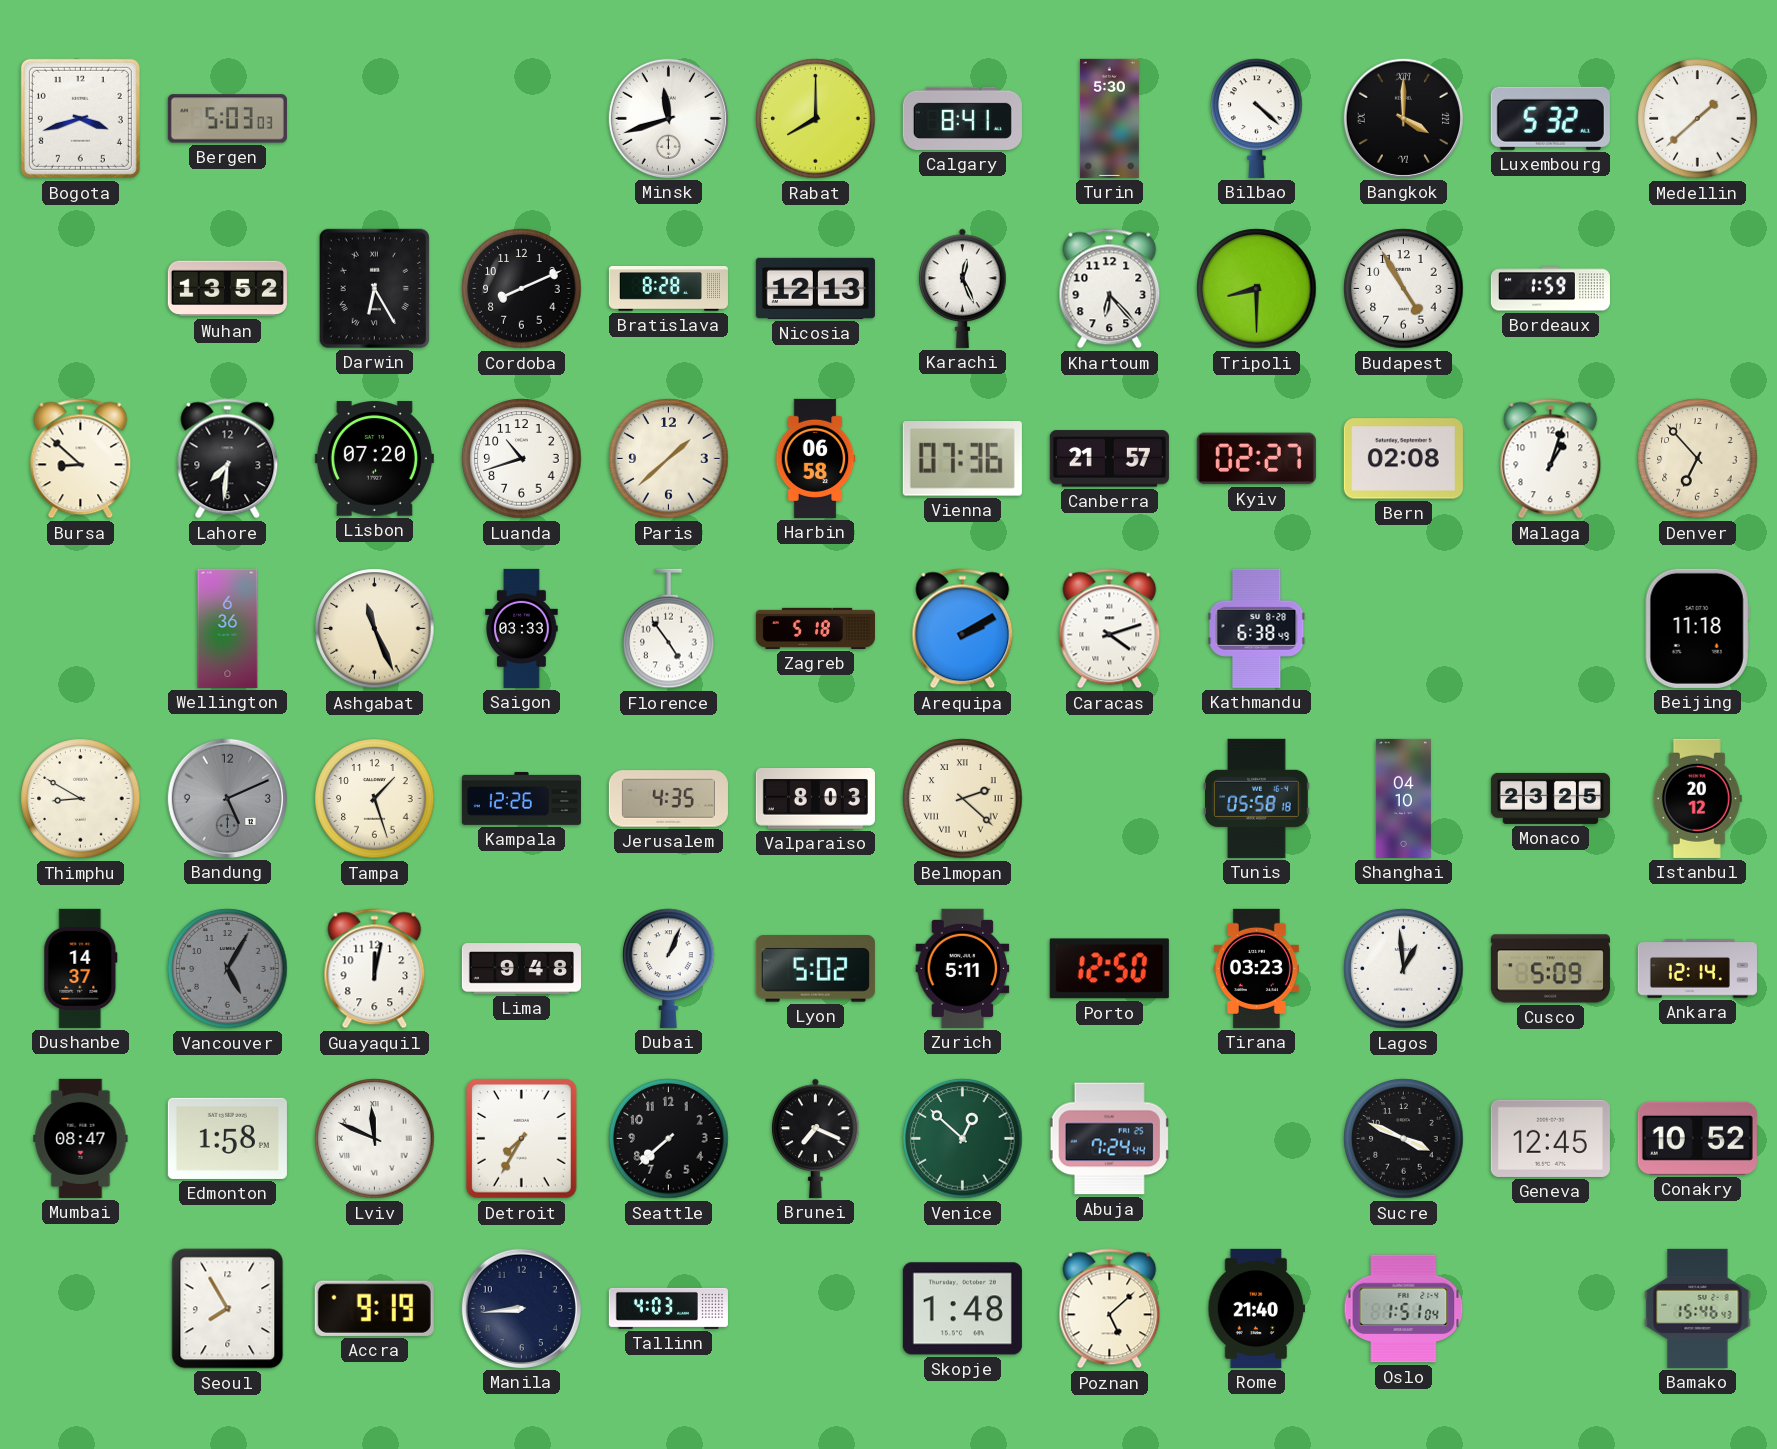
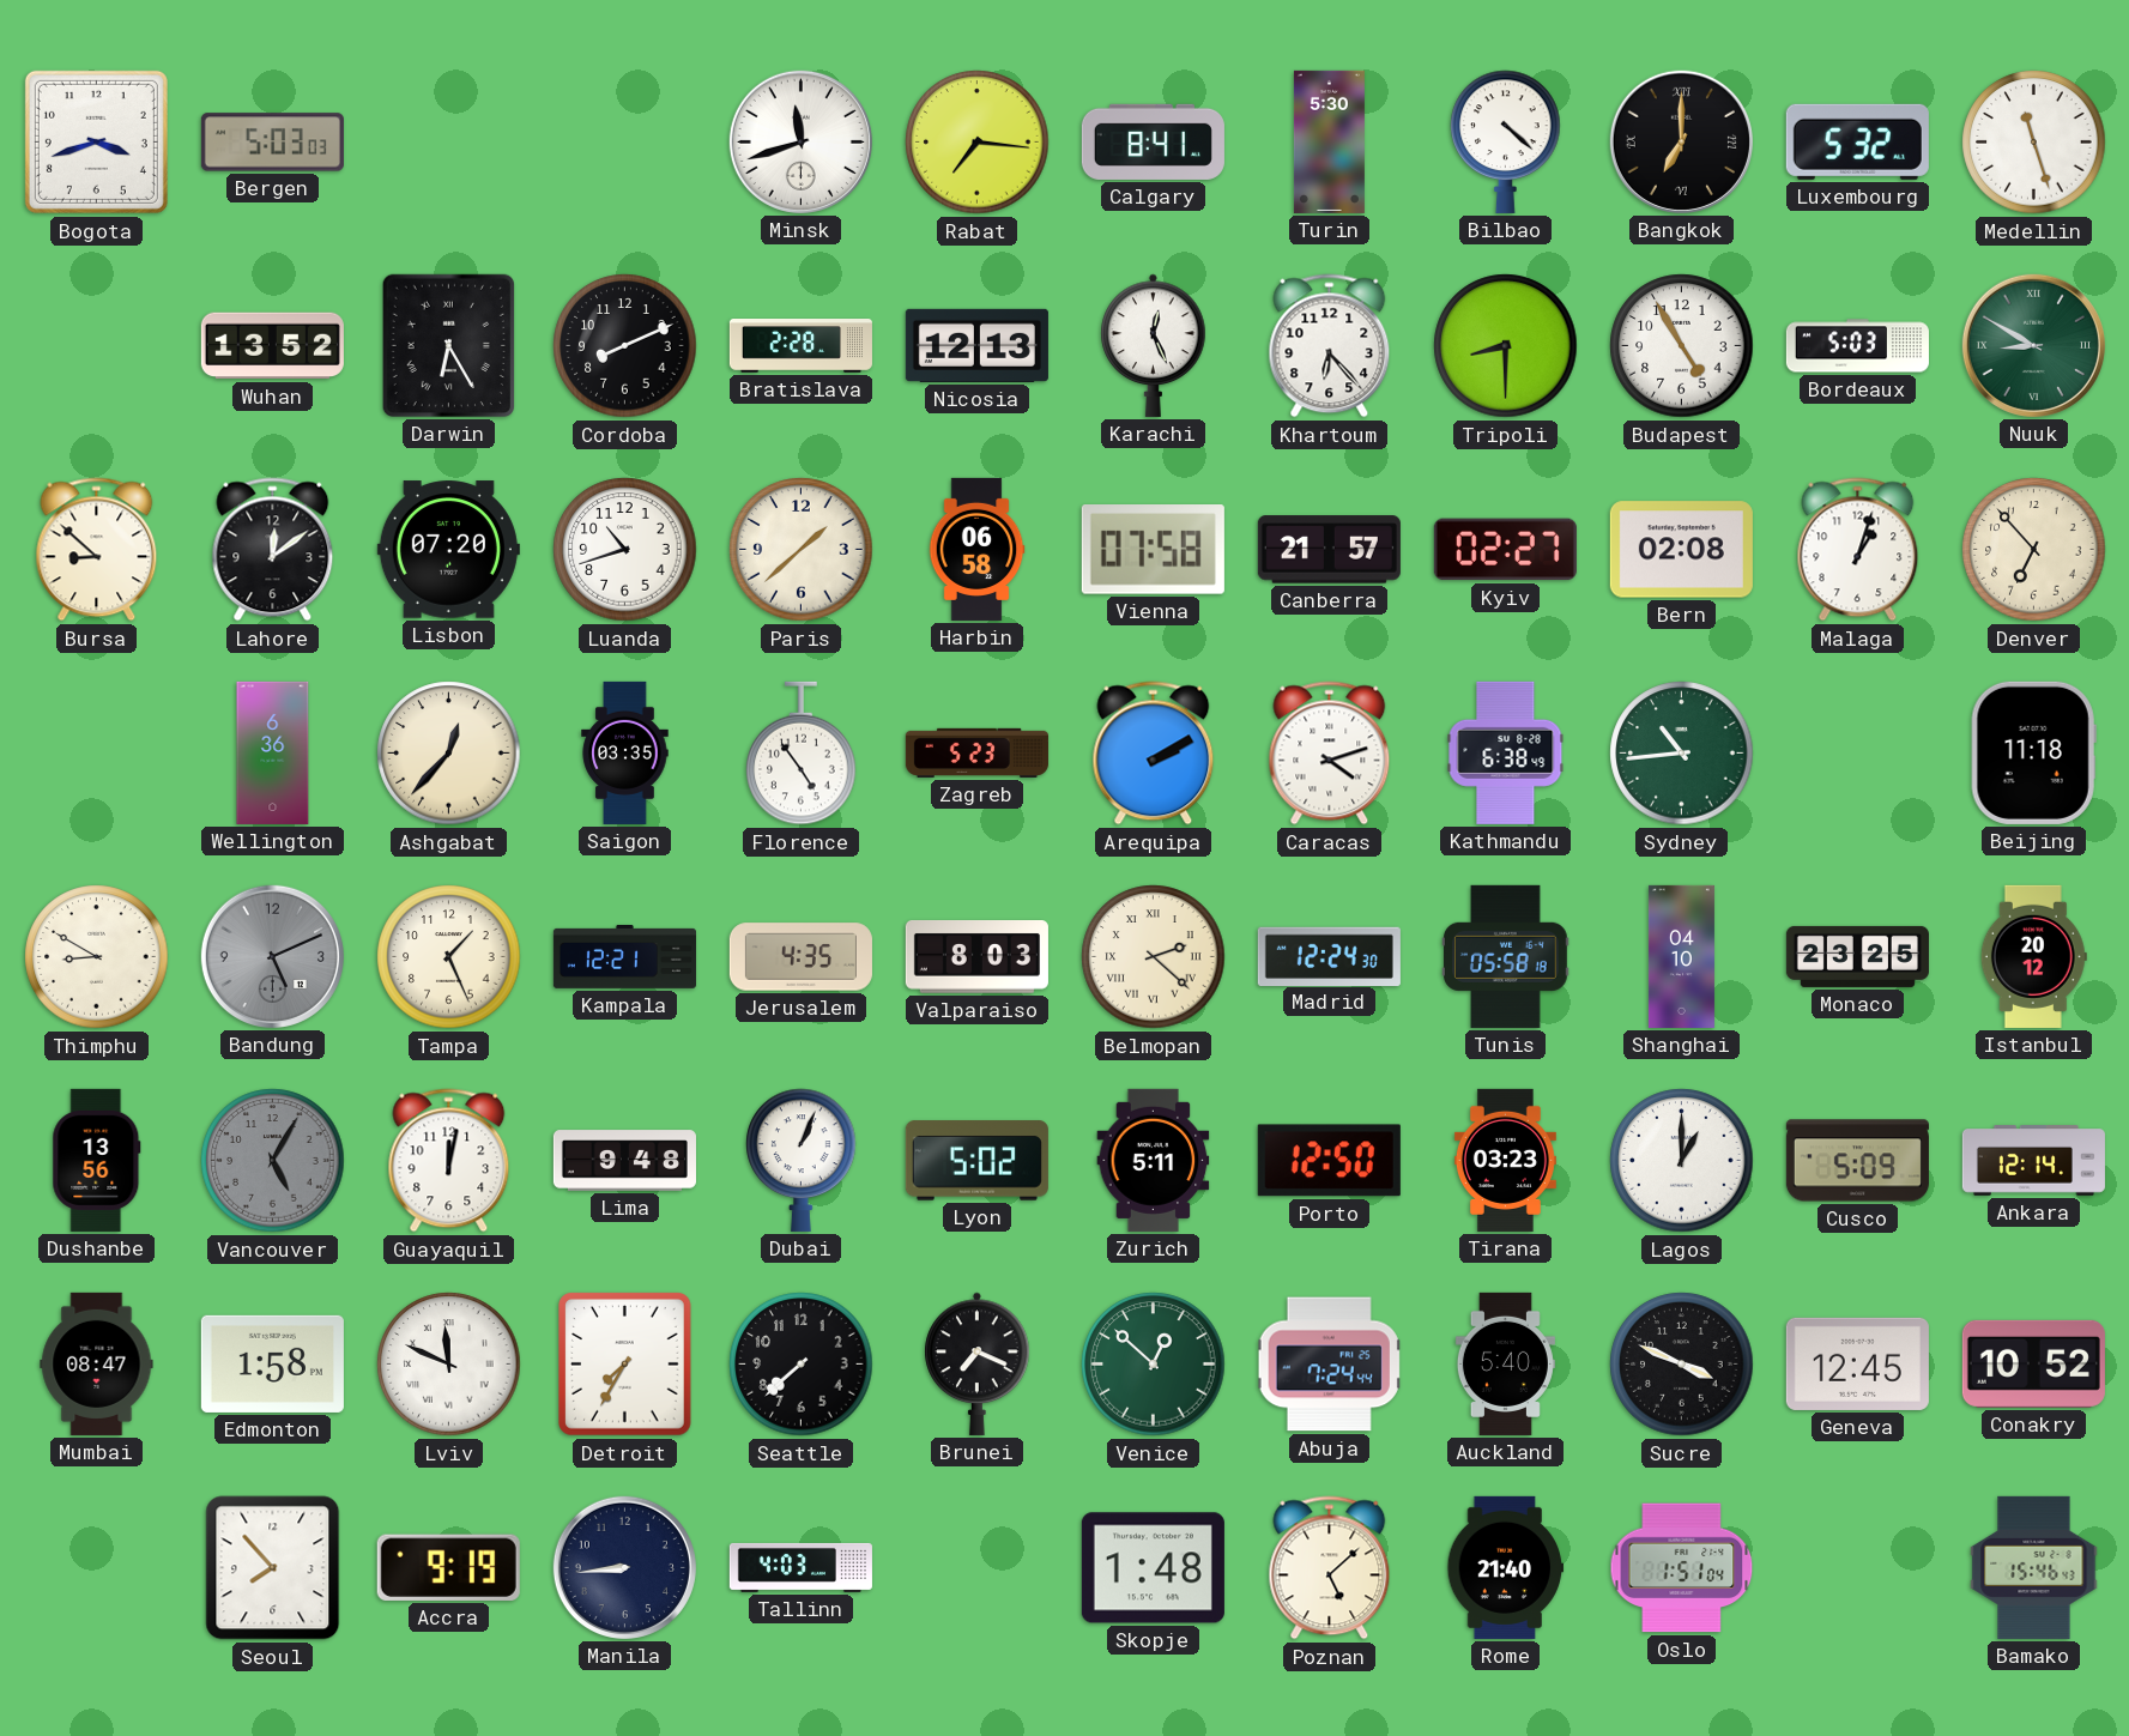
Rabat: 8:00 -> 7:16 (978, 143)
Bangkok: 4:00 -> 7:00 (1681, 141)
Medellin: 1:38 -> 11:27 (2034, 143)
Bratislava: 8:28 -> 2:28 (800, 346)
Bordeaux: 1:59 -> 5:03 (1857, 346)
Nuuk: none -> 8:50 (2033, 345)
Lahore: 7:31 -> 12:09 (273, 550)
Vienna: 07:36 -> 07:58 (1153, 550)
Ashgabat: 11:26 -> 12:37 (449, 754)
Saigon: 03:33 -> 03:35 (625, 752)
Zagreb: 5:18 -> 5:23 (976, 752)
Sydney: none -> 10:44 (1682, 754)
Tampa: 1:27 -> 1:26 (449, 957)
Kampala: 12:26 -> 12:21 (624, 956)
Madrid: none -> 12:24 (1329, 956)
Dushanbe: 14:37 -> 13:56 (97, 1160)
Lagos: 12:59 -> 1:00 (1682, 1161)
Auckland: none -> 5:40 (1505, 1363)
Seoul: 7:55 -> 7:53 (273, 1568)
